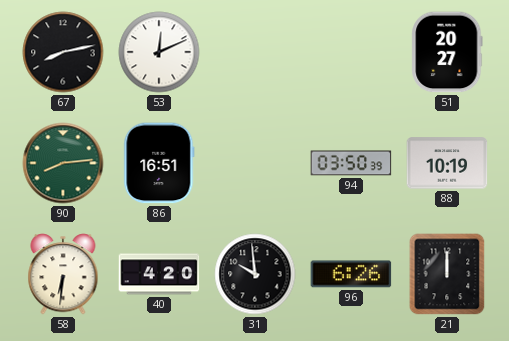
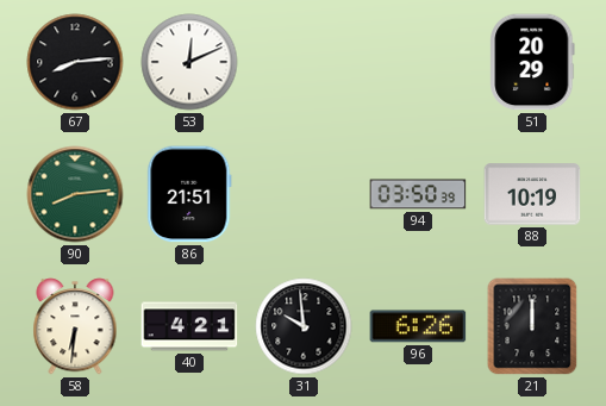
67: 8:13 -> 8:14 (75, 62)
51: 20:27 -> 20:29 (532, 62)
86: 16:51 -> 21:51 (189, 194)
40: 4:20 -> 4:21 (189, 326)
